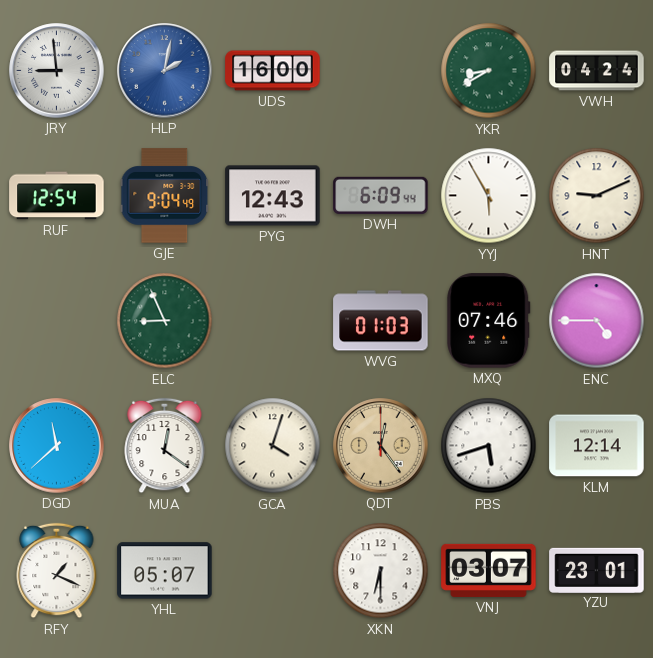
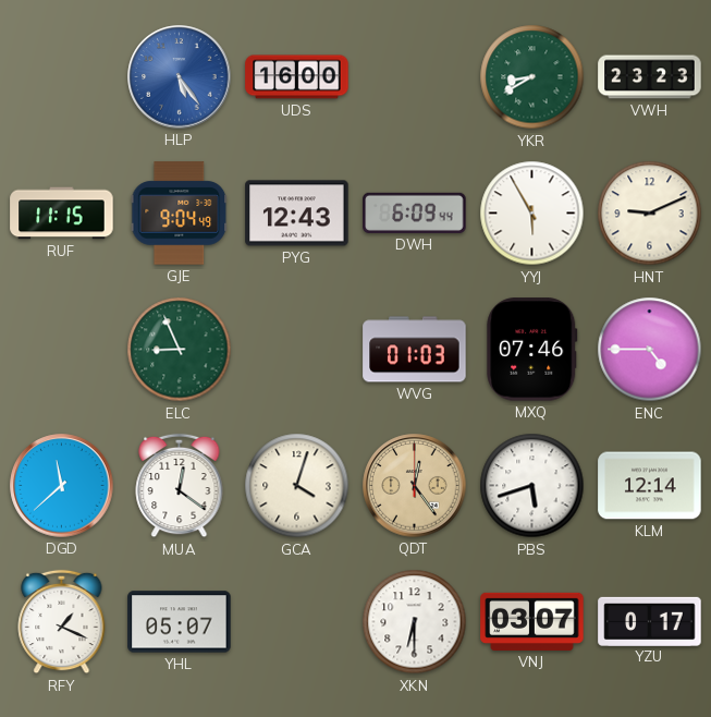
JRY: 8:59 -> none (57, 71)
HLP: 2:02 -> 5:24 (180, 77)
VWH: 04:24 -> 23:23 (650, 77)
RUF: 12:54 -> 11:15 (62, 214)
YZU: 23:01 -> 0:17 (650, 621)
